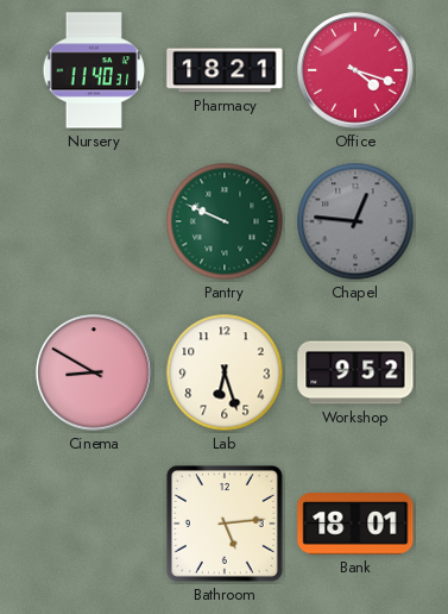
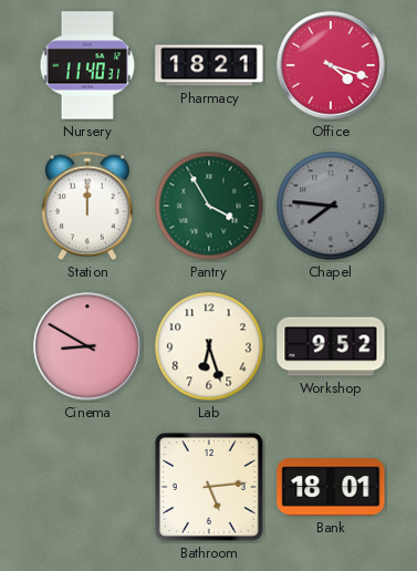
Station: none -> 12:00 (87, 206)
Pantry: 9:49 -> 3:55 (209, 206)
Chapel: 12:46 -> 7:46 (331, 206)
